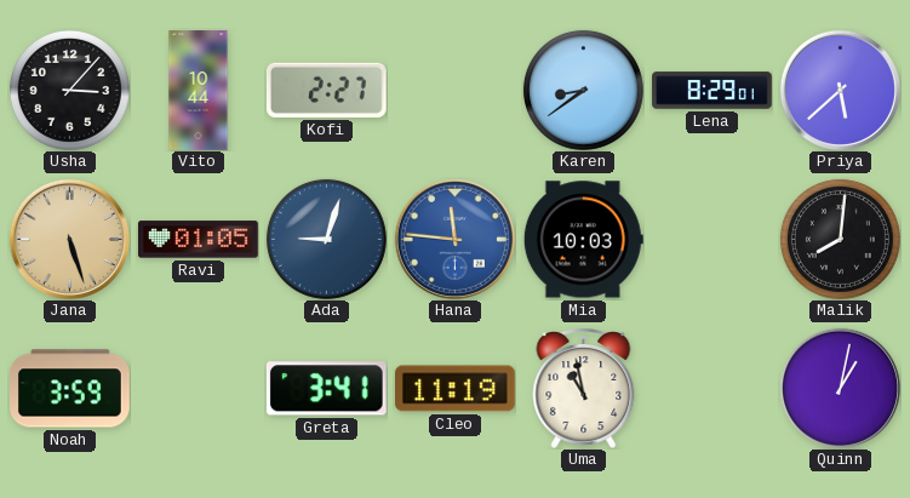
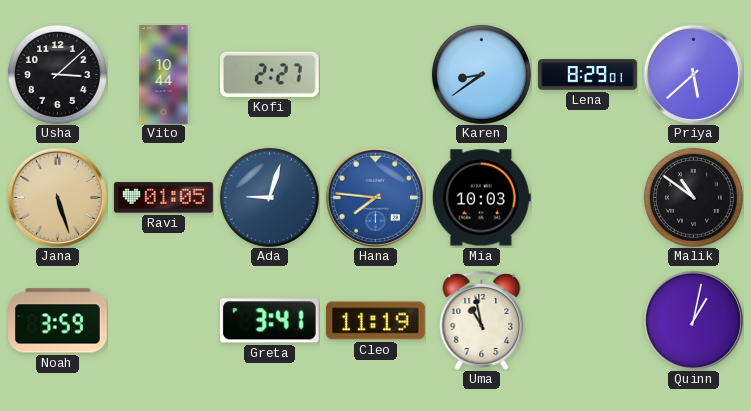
Usha: 3:07 -> 3:08 (57, 74)
Hana: 11:46 -> 7:46 (375, 197)
Malik: 8:01 -> 10:51 (693, 197)
